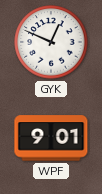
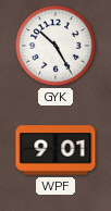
GYK: 12:49 -> 10:25 (55, 46)
